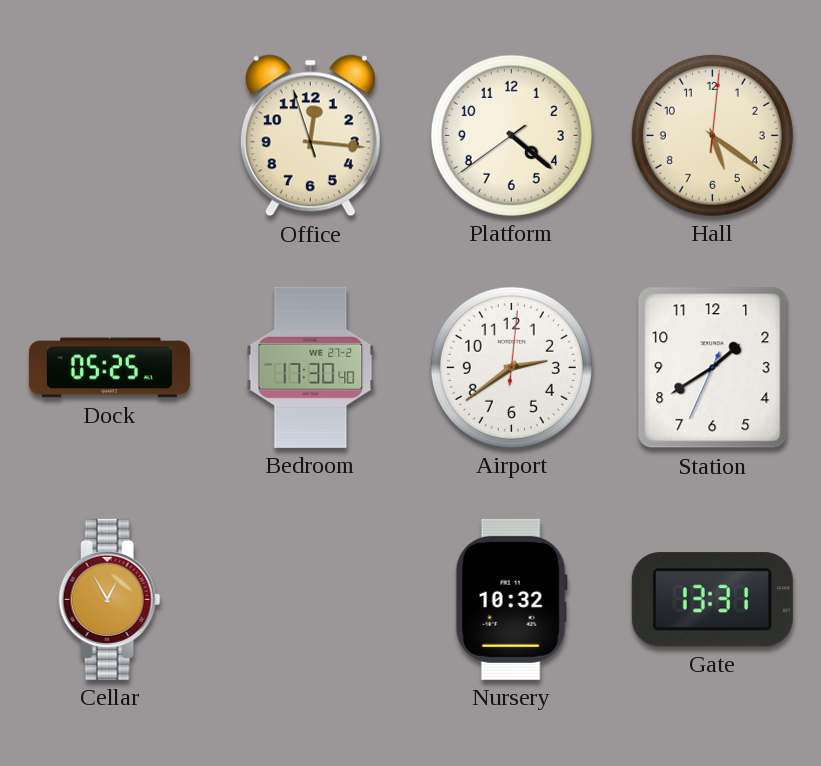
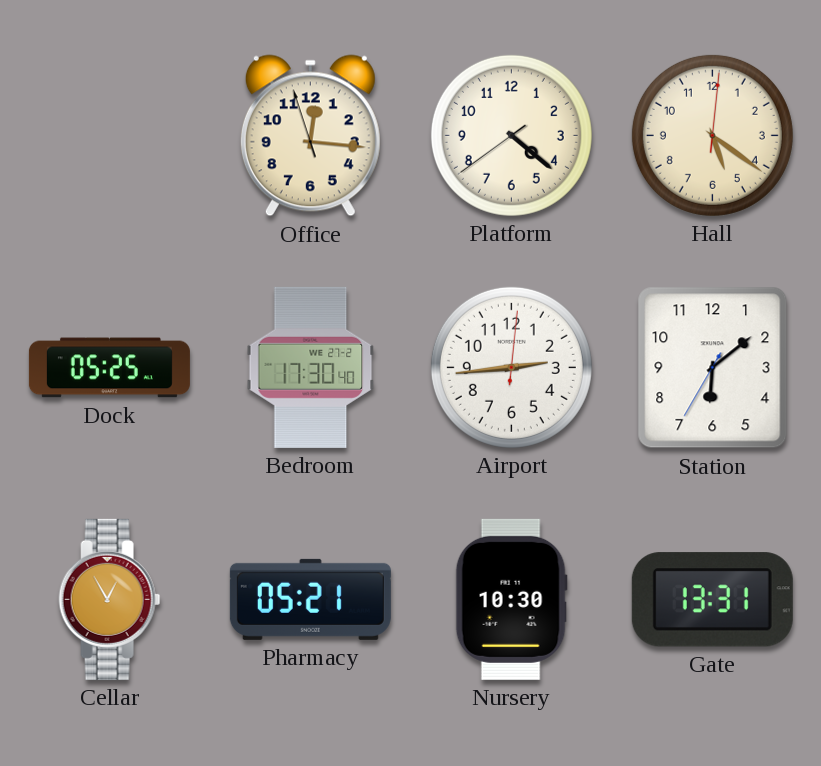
Airport: 2:39 -> 2:44 (511, 367)
Station: 1:39 -> 6:08 (713, 368)
Pharmacy: none -> 05:21 (310, 599)
Nursery: 10:32 -> 10:30 (511, 599)
